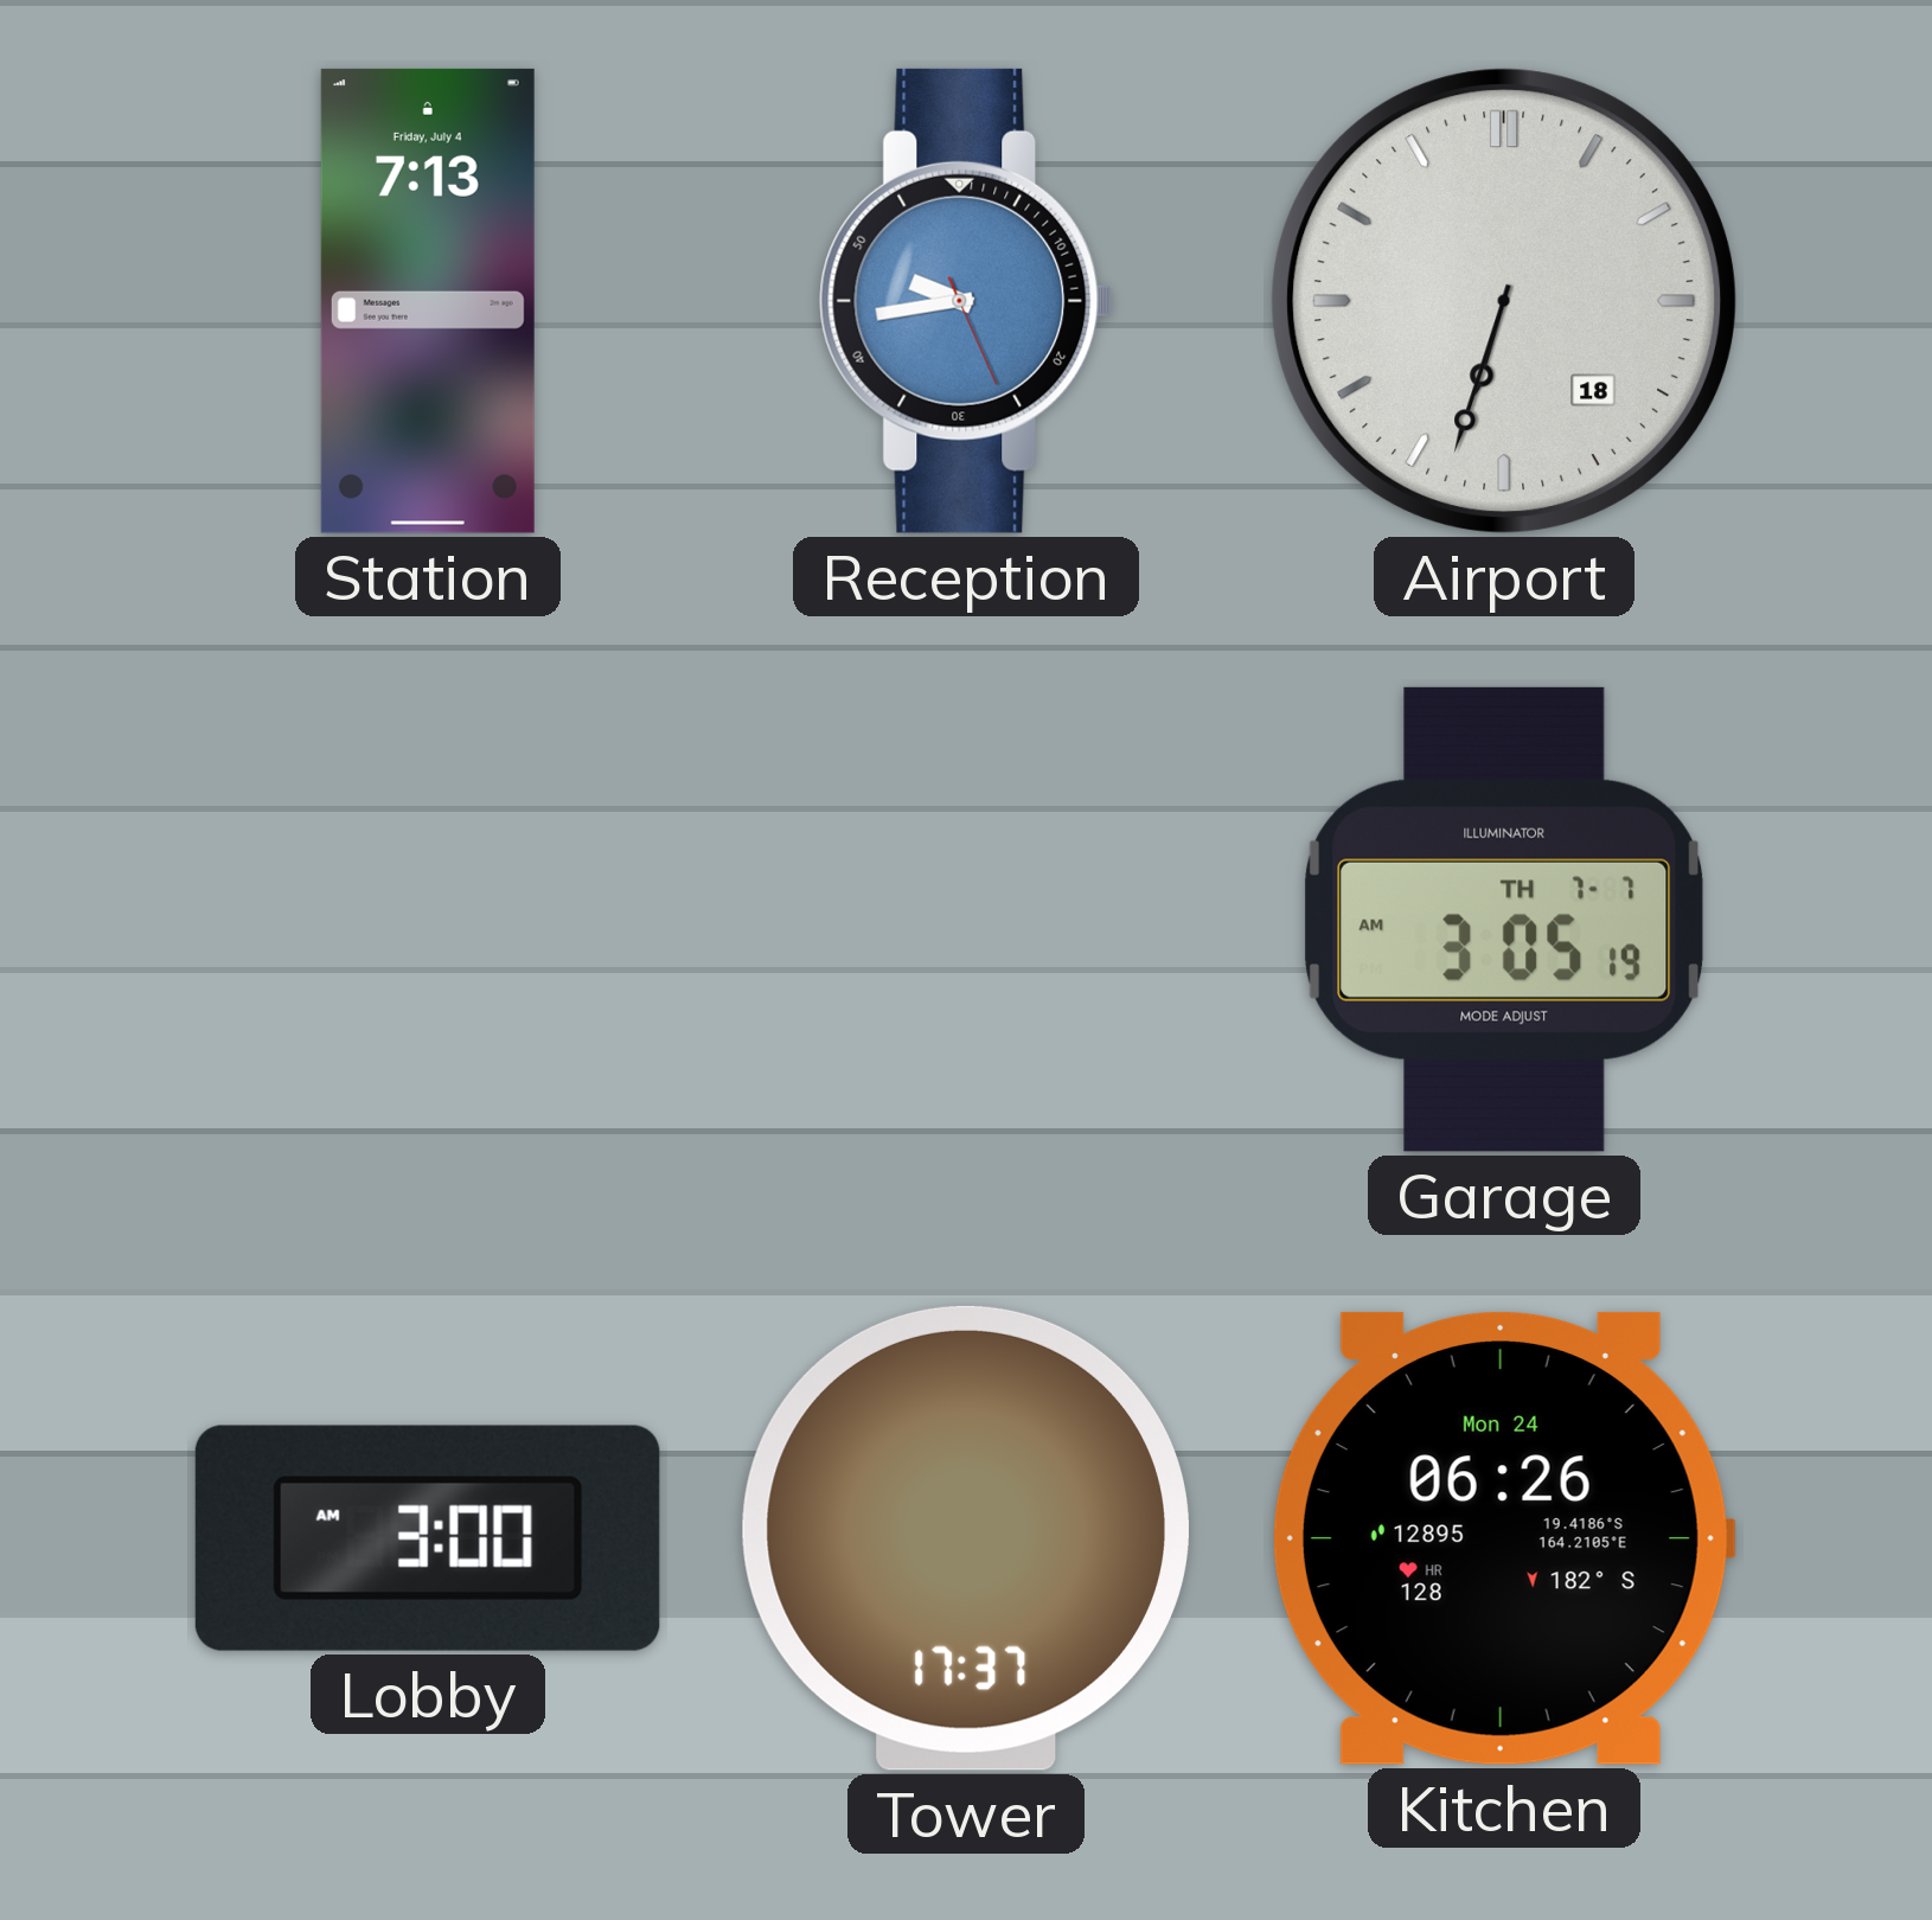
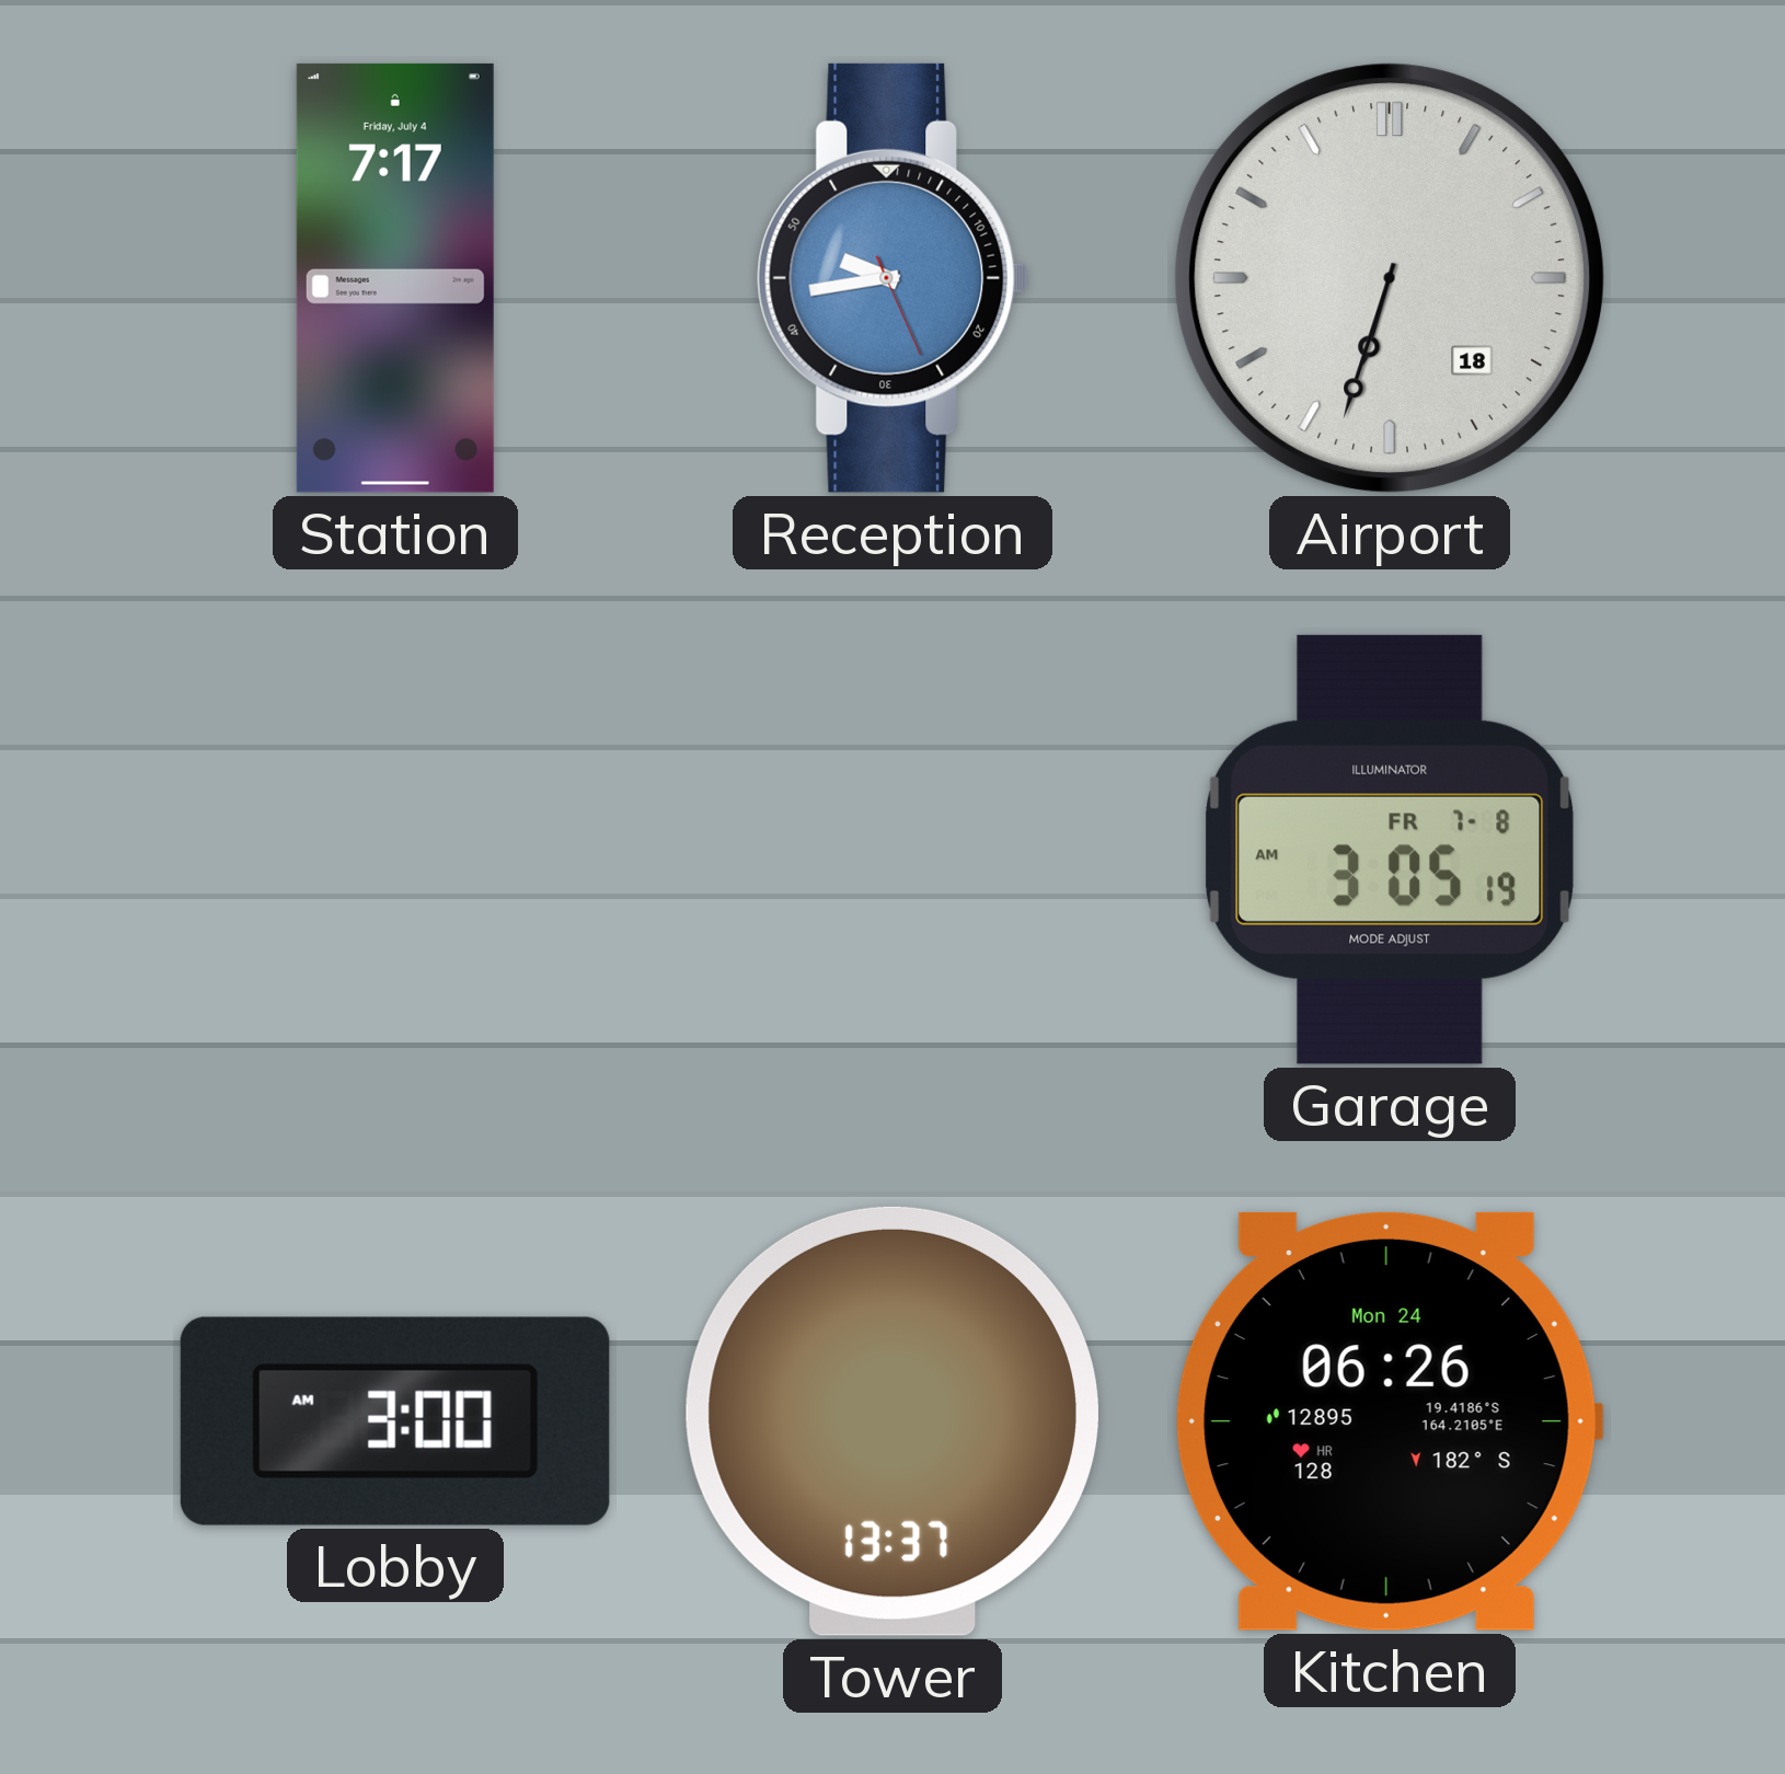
Station: 7:13 -> 7:17 (395, 278)
Garage date: TH 7-7 -> FR 7-8 (1390, 850)
Tower: 17:37 -> 13:37 (892, 1421)
